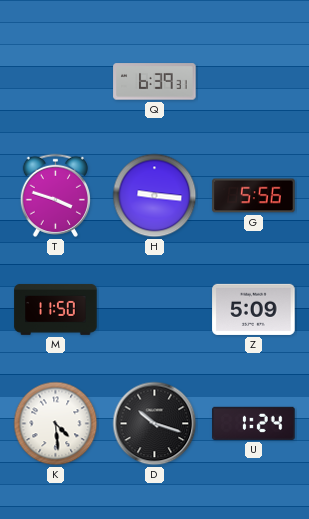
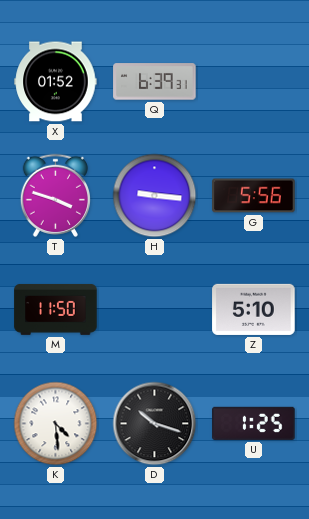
X: none -> 01:52 (56, 82)
Z: 5:09 -> 5:10 (254, 309)
U: 1:24 -> 1:25 (254, 423)
